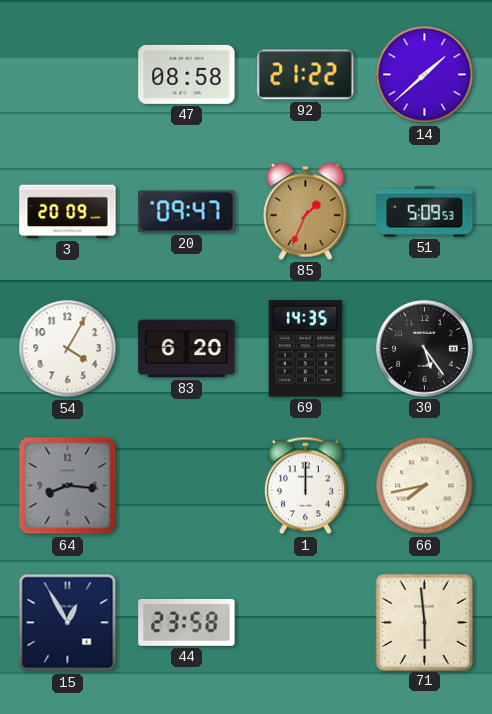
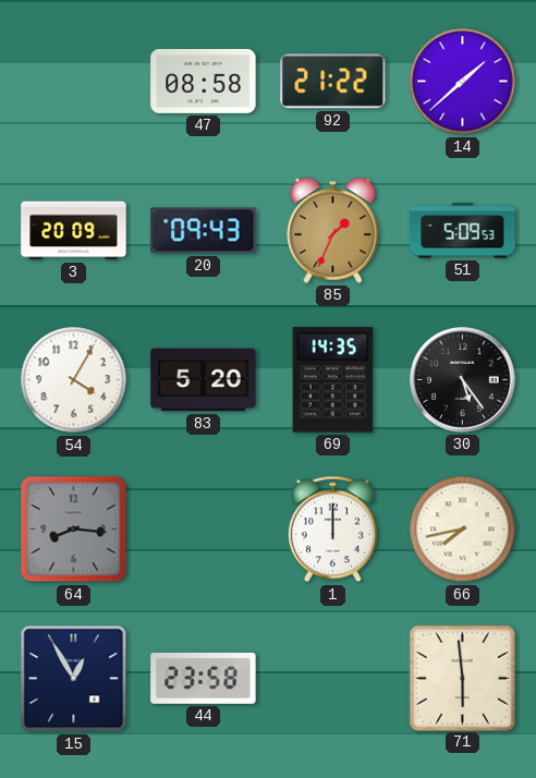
20: 09:47 -> 09:43 (204, 231)
83: 6:20 -> 5:20 (204, 380)
